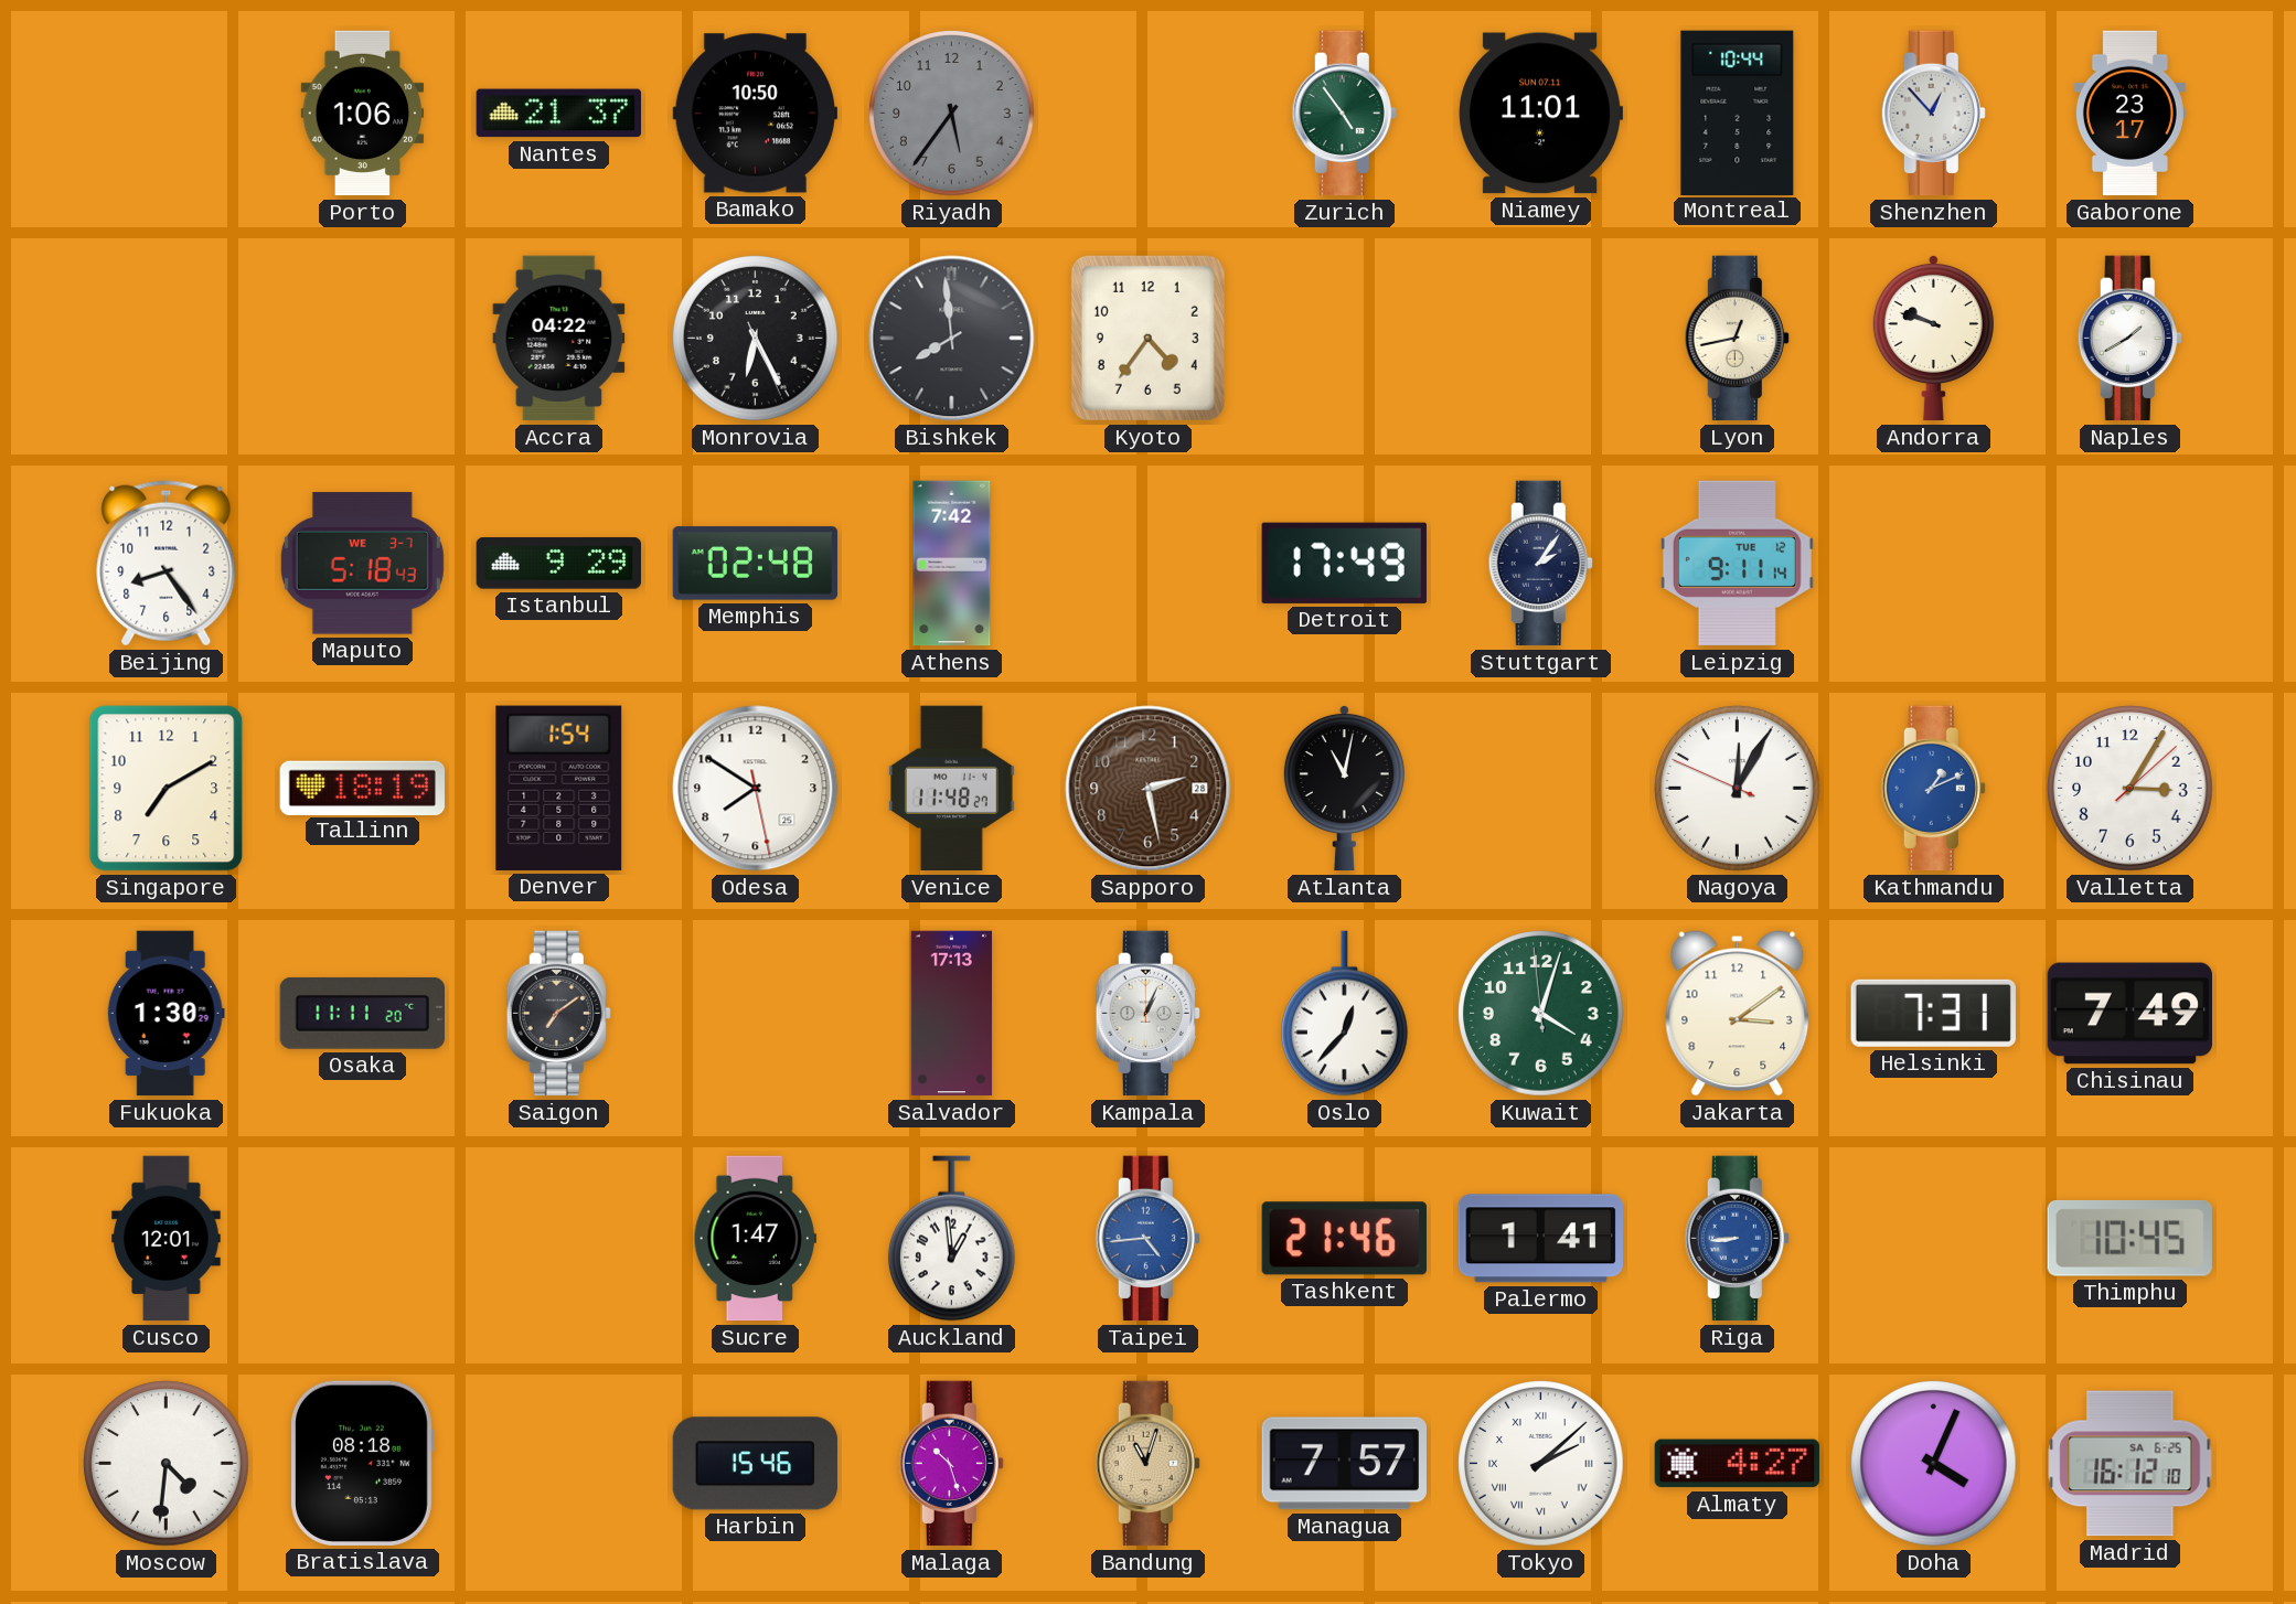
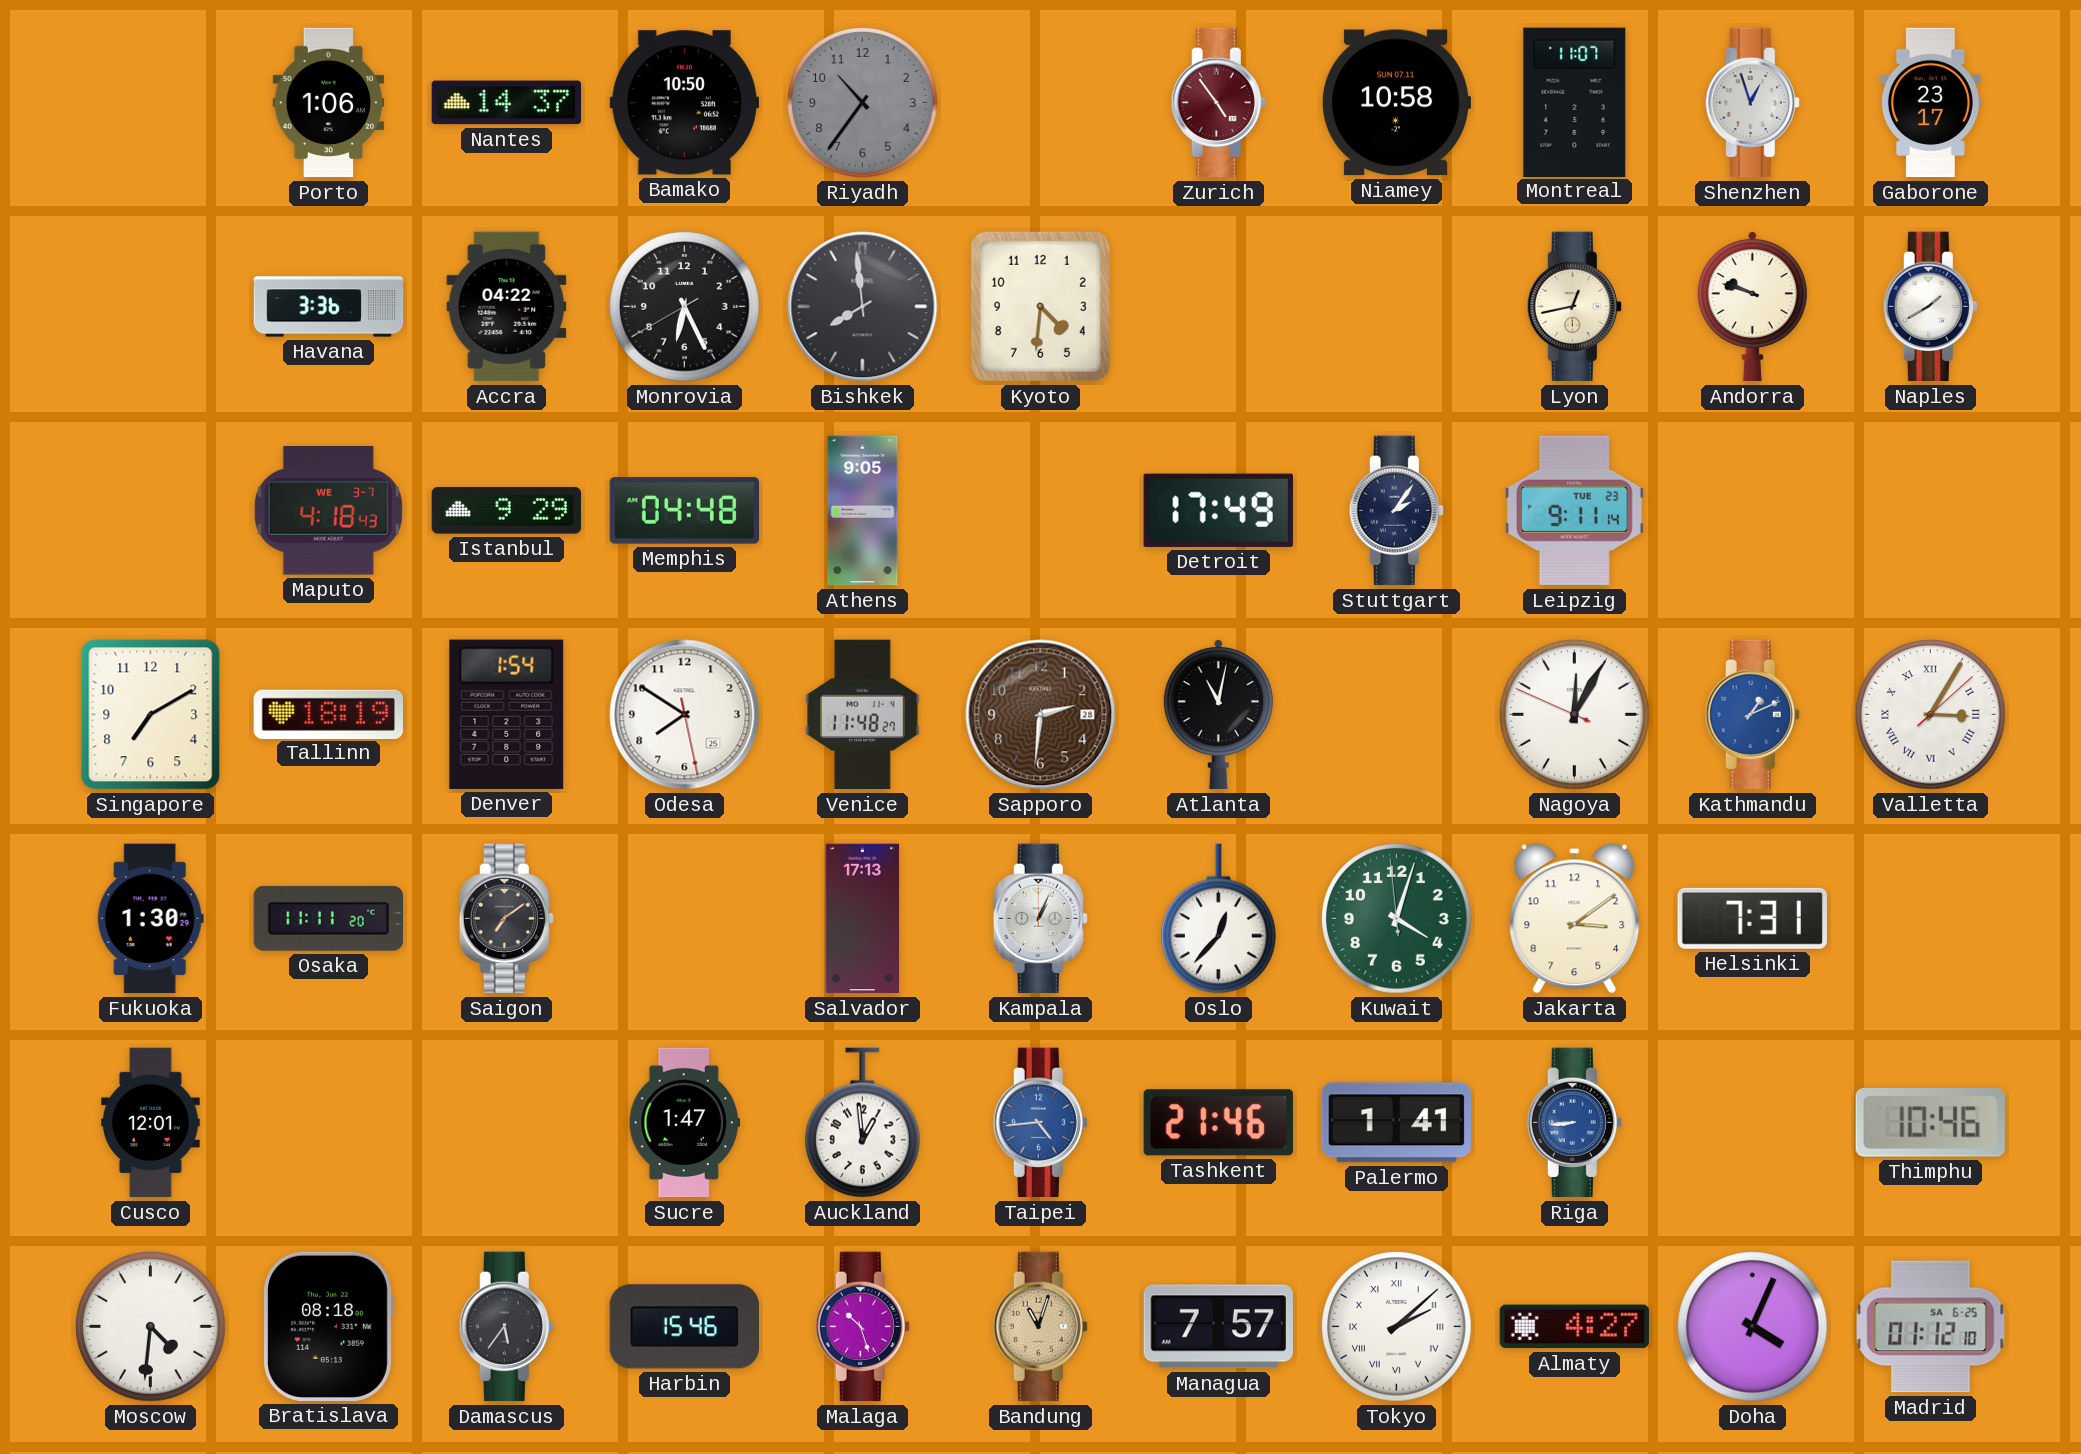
Nantes: 21:37 -> 14:37 (506, 103)
Riyadh: 5:36 -> 10:36 (863, 103)
Zurich dial: green -> burgundy (1218, 103)
Niamey: 11:01 -> 10:58 (1395, 103)
Montreal: 10:44 -> 11:07 (1575, 102)
Shenzhen: 12:53 -> 12:57 (1752, 103)
Havana: none -> 3:36 (329, 307)
Monrovia: 6:25:26 -> 6:25:40 (685, 307)
Kyoto: 4:36 -> 4:31 (1040, 306)
Beijing: 8:24 -> none (167, 564)
Maputo: 5:18 -> 4:18 (328, 511)
Memphis: 02:48 -> 04:48 (685, 511)
Athens: 7:42 -> 9:05 (863, 511)
Leipzig date: TUE 12 -> TUE 23 (1574, 511)
Sapporo: 2:28 -> 2:31 (1041, 715)
Valletta numerals: Arabic -> Roman (1931, 715)
Chisinau: 7:49 -> none (2131, 1014)
Thimphu: 10:45 -> 10:46 (1930, 1122)
Damascus: none -> 5:36 (506, 1327)
Madrid: 16:12 -> 01:12 (1931, 1327)
